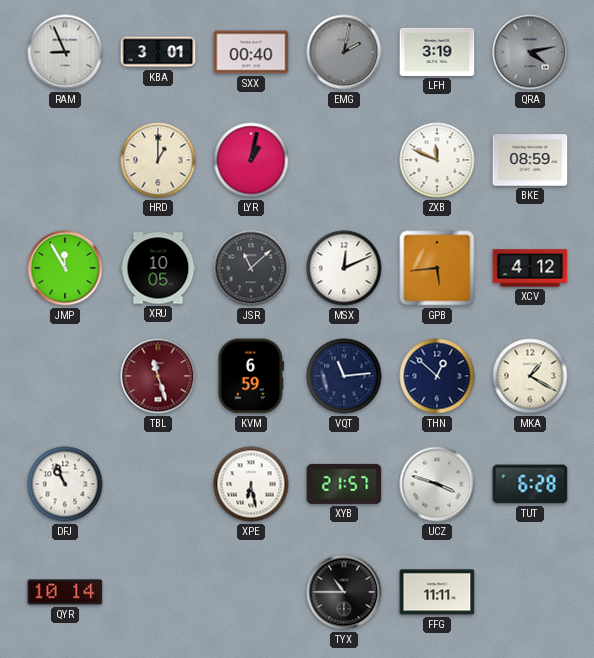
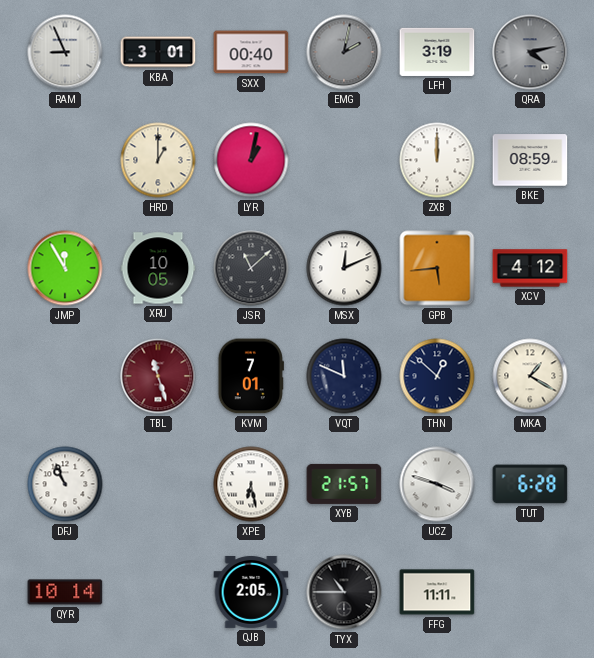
ZXB: 11:49 -> 12:00 (437, 160)
KVM: 6:59 -> 7:01 (251, 376)
VQT: 11:14 -> 11:49 (344, 376)
QJB: none -> 2:05 (251, 592)
